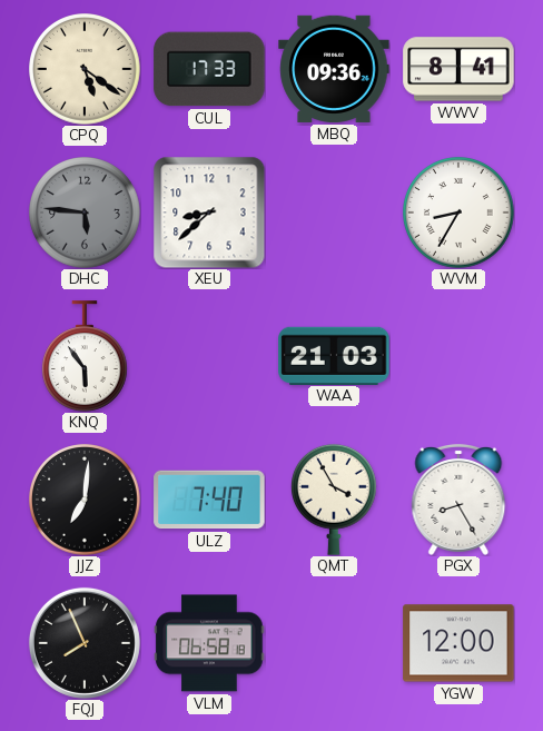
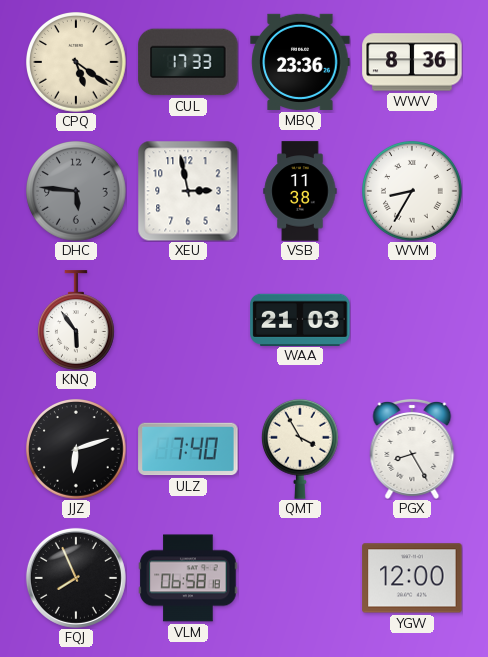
MBQ: 09:36 -> 23:36 (300, 62)
WWV: 8:41 -> 8:36 (412, 62)
XEU: 8:38 -> 2:58 (188, 191)
VSB: none -> 11:38 (300, 191)
JJZ: 7:01 -> 6:12 (77, 450)
